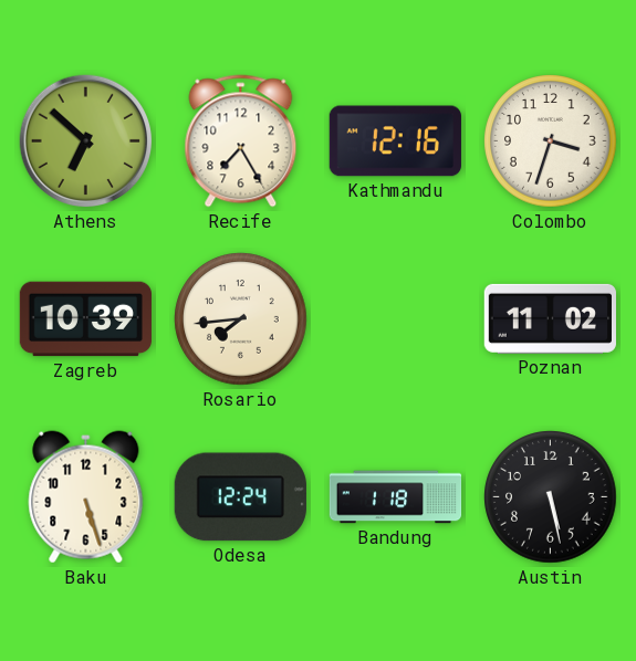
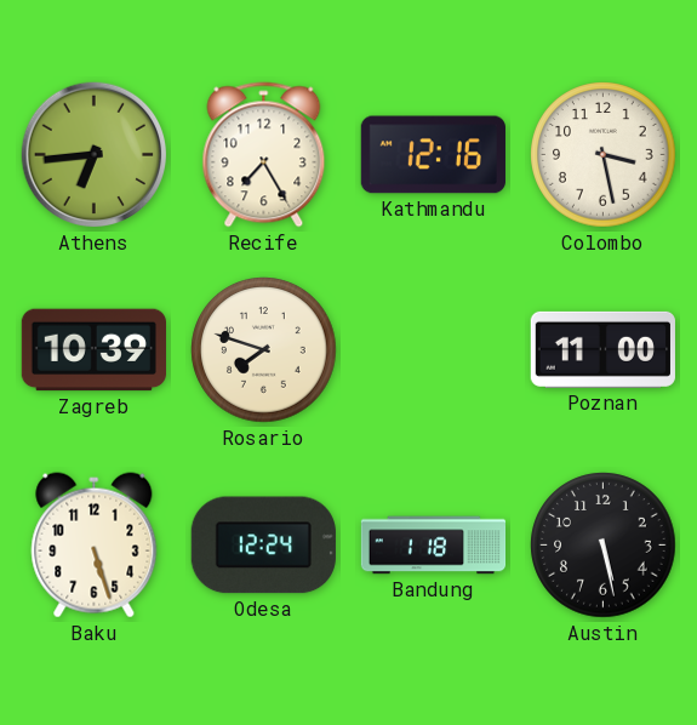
Athens: 6:52 -> 6:44 (95, 155)
Colombo: 3:33 -> 3:28 (604, 155)
Rosario: 7:44 -> 7:48 (264, 350)
Poznan: 11:02 -> 11:00 (602, 349)
